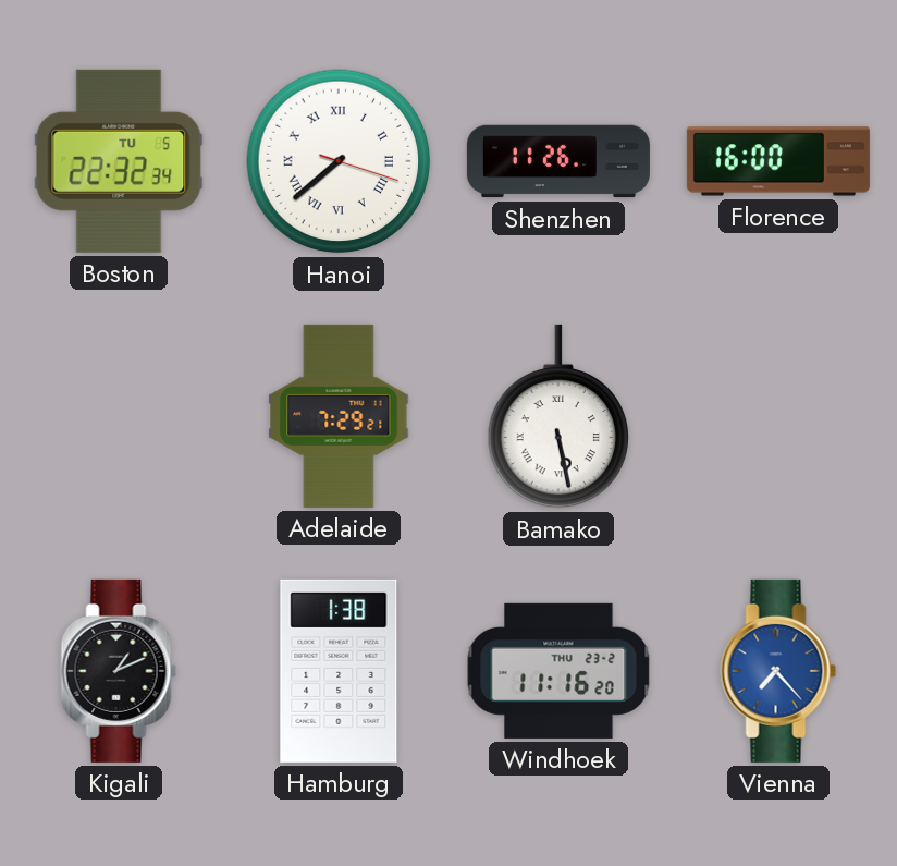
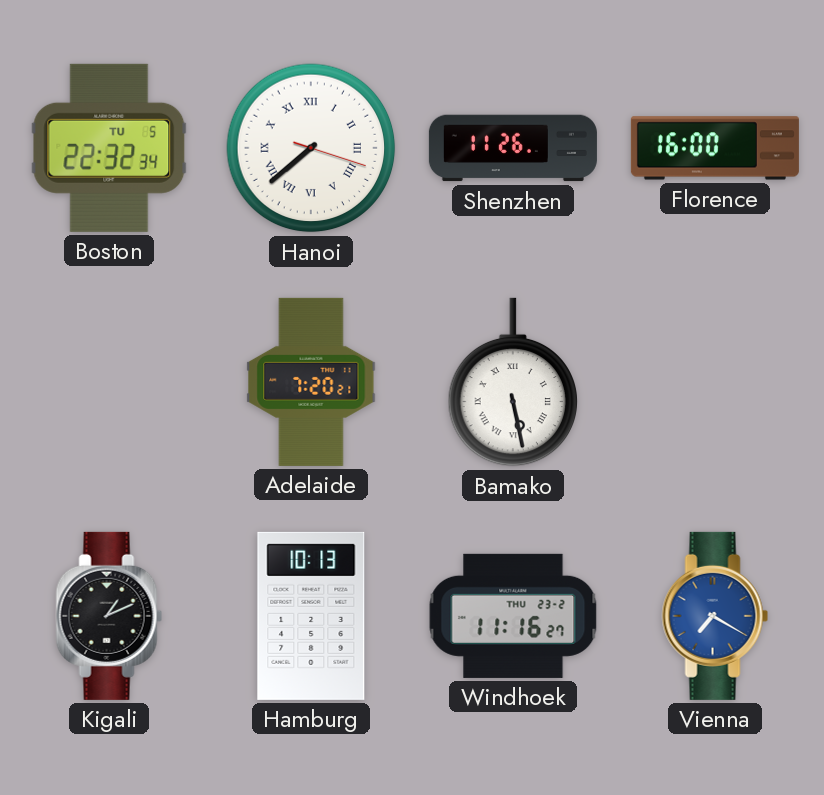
Adelaide: 7:29 -> 7:20 (311, 382)
Hamburg: 1:38 -> 10:13 (311, 616)
Windhoek: 11:16:20 -> 11:16:27 (513, 616)
Vienna: 7:23 -> 7:20 (715, 616)
